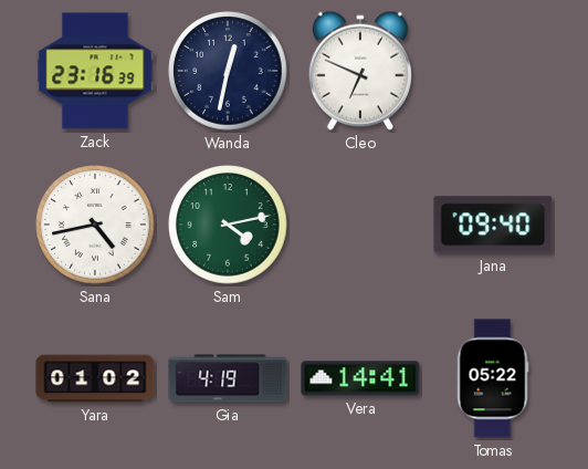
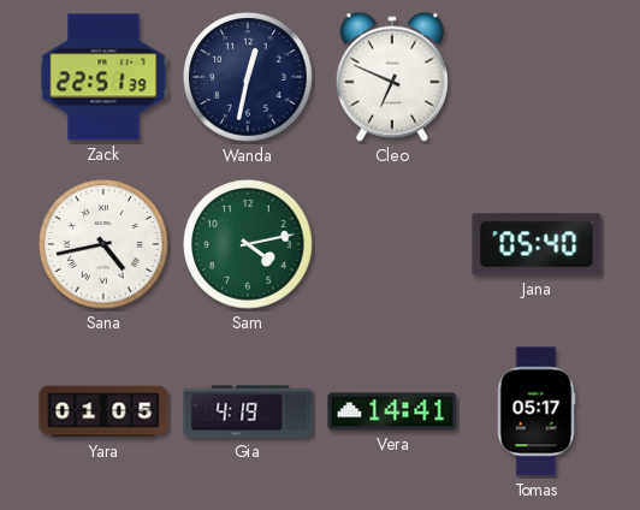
Zack: 23:16 -> 22:51 (103, 77)
Jana: 09:40 -> 05:40 (537, 244)
Yara: 01:02 -> 01:05 (103, 411)
Tomas: 05:22 -> 05:17 (537, 411)
